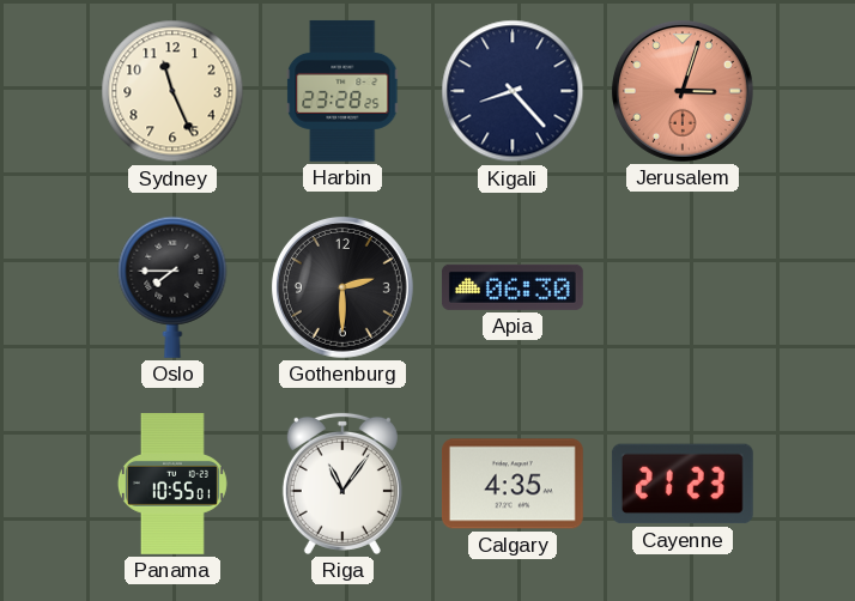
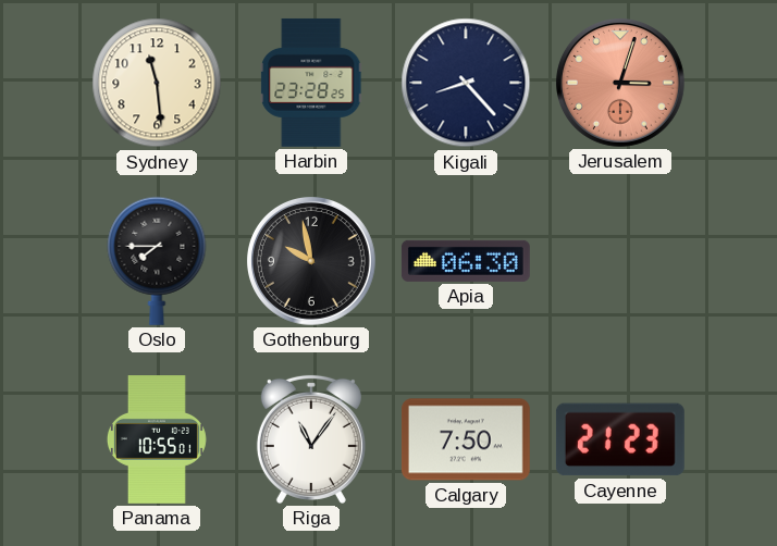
Sydney: 11:26 -> 11:29 (157, 83)
Gothenburg: 2:30 -> 9:58 (311, 261)
Calgary: 4:35 -> 7:50 (466, 439)
